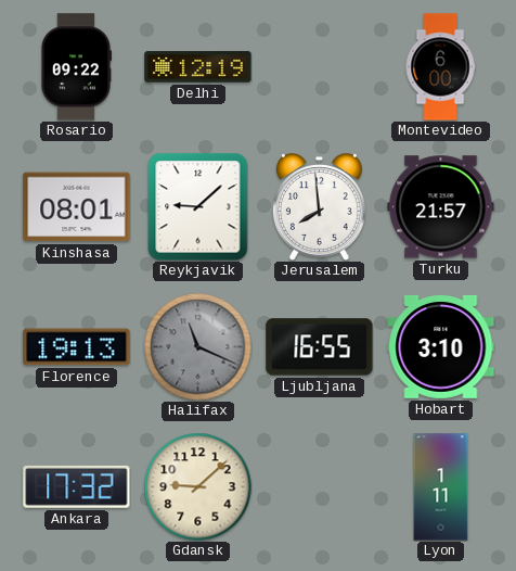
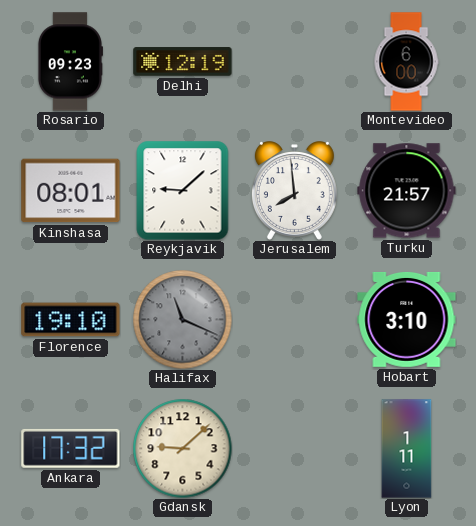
Rosario: 09:22 -> 09:23 (70, 62)
Florence: 19:13 -> 19:10 (71, 320)
Ljubljana: 16:55 -> none (320, 347)
